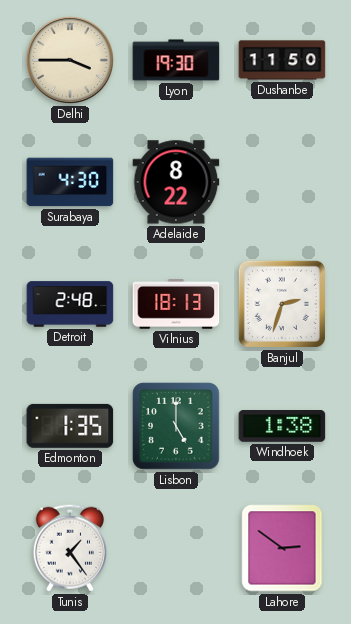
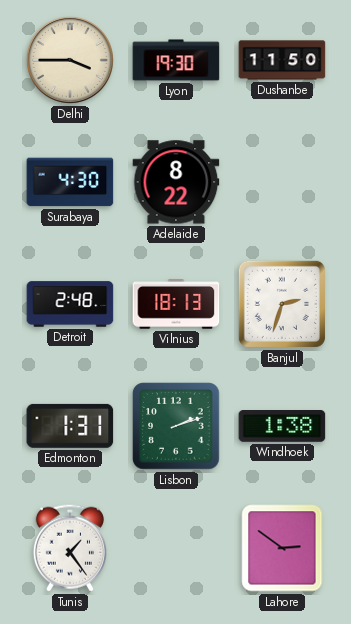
Edmonton: 1:35 -> 1:31 (70, 426)
Lisbon: 5:00 -> 2:12 (176, 426)
